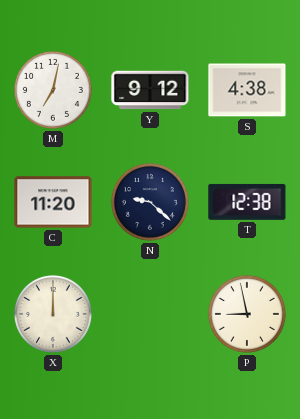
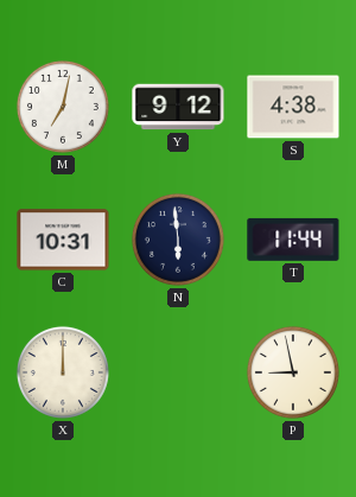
C: 11:20 -> 10:31 (63, 240)
N: 9:22 -> 5:59 (178, 240)
T: 12:38 -> 11:44 (293, 240)
